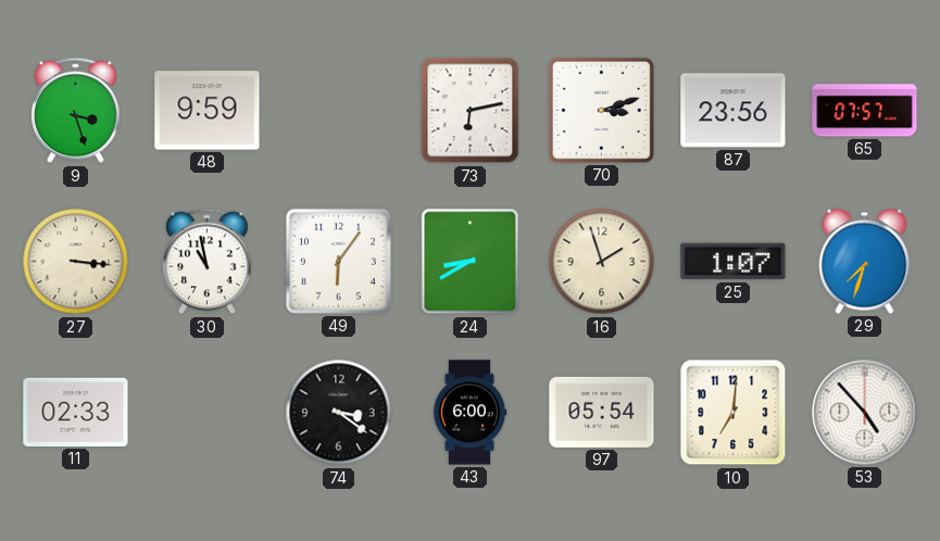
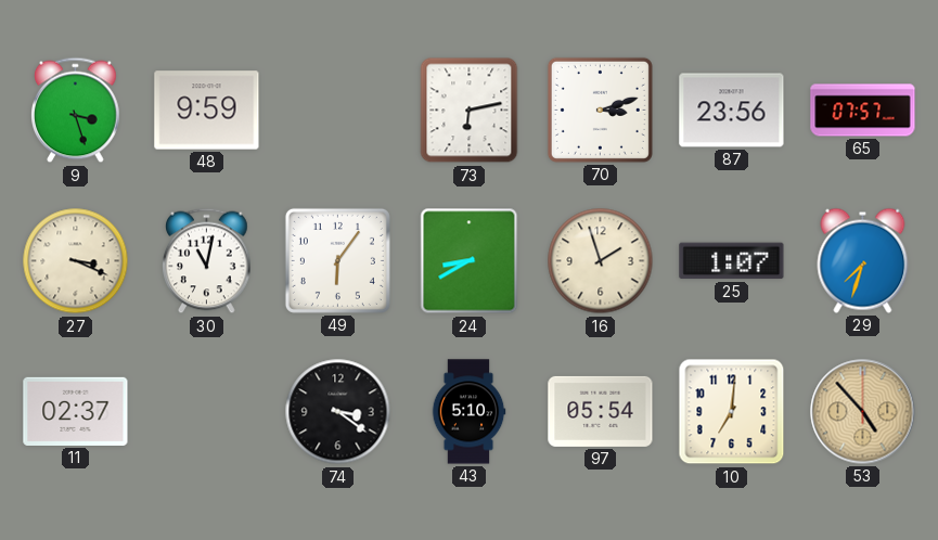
27: 3:16 -> 3:19 (76, 261)
30: 10:58 -> 11:02 (207, 261)
11: 02:33 -> 02:37 (76, 411)
43: 6:00 -> 5:10 (468, 412)
53 dial: white -> champagne (863, 412)
